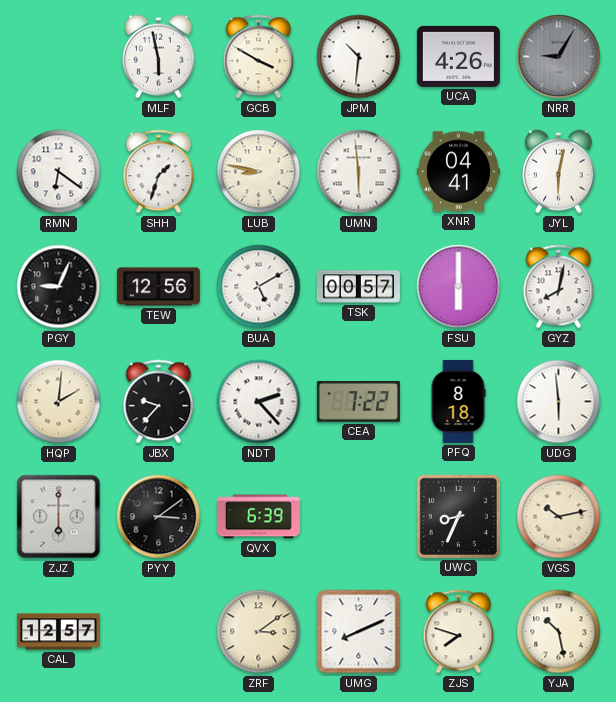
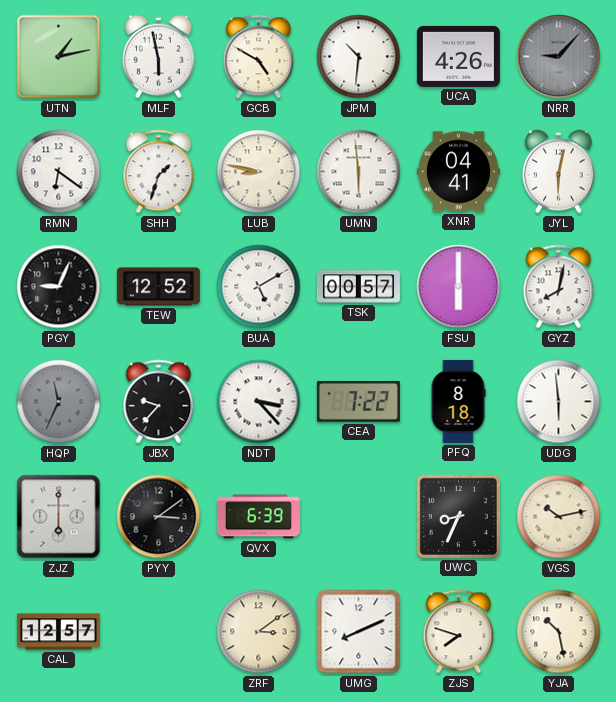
UTN: none -> 1:13 (59, 57)
GCB: 3:50 -> 4:50 (259, 57)
NRR: 9:05 -> 9:07 (559, 57)
TEW: 12:56 -> 12:52 (158, 287)
HQP: 2:01 -> 11:34 (59, 402)
HQP dial: cream -> grey (59, 402)
NDT: 2:23 -> 3:23 (259, 402)
